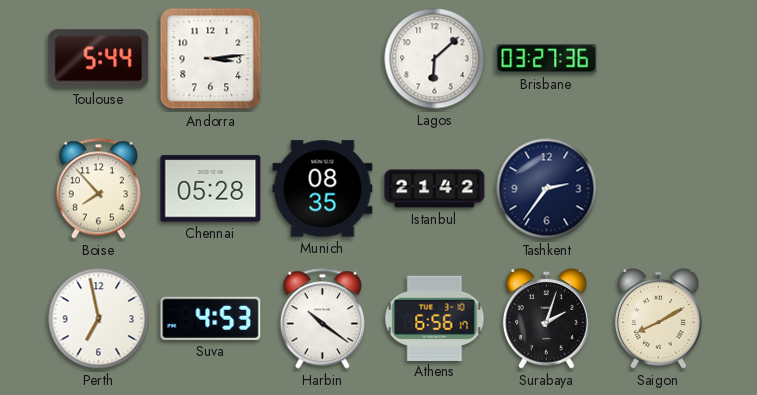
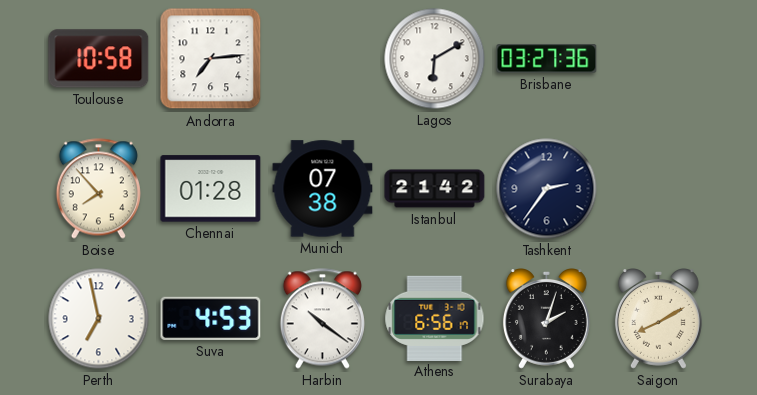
Toulouse: 5:44 -> 10:58 (99, 59)
Andorra: 3:14 -> 7:14 (211, 59)
Lagos: 6:08 -> 6:10 (435, 59)
Chennai: 05:28 -> 01:28 (211, 189)
Munich: 08:35 -> 07:38 (323, 189)
